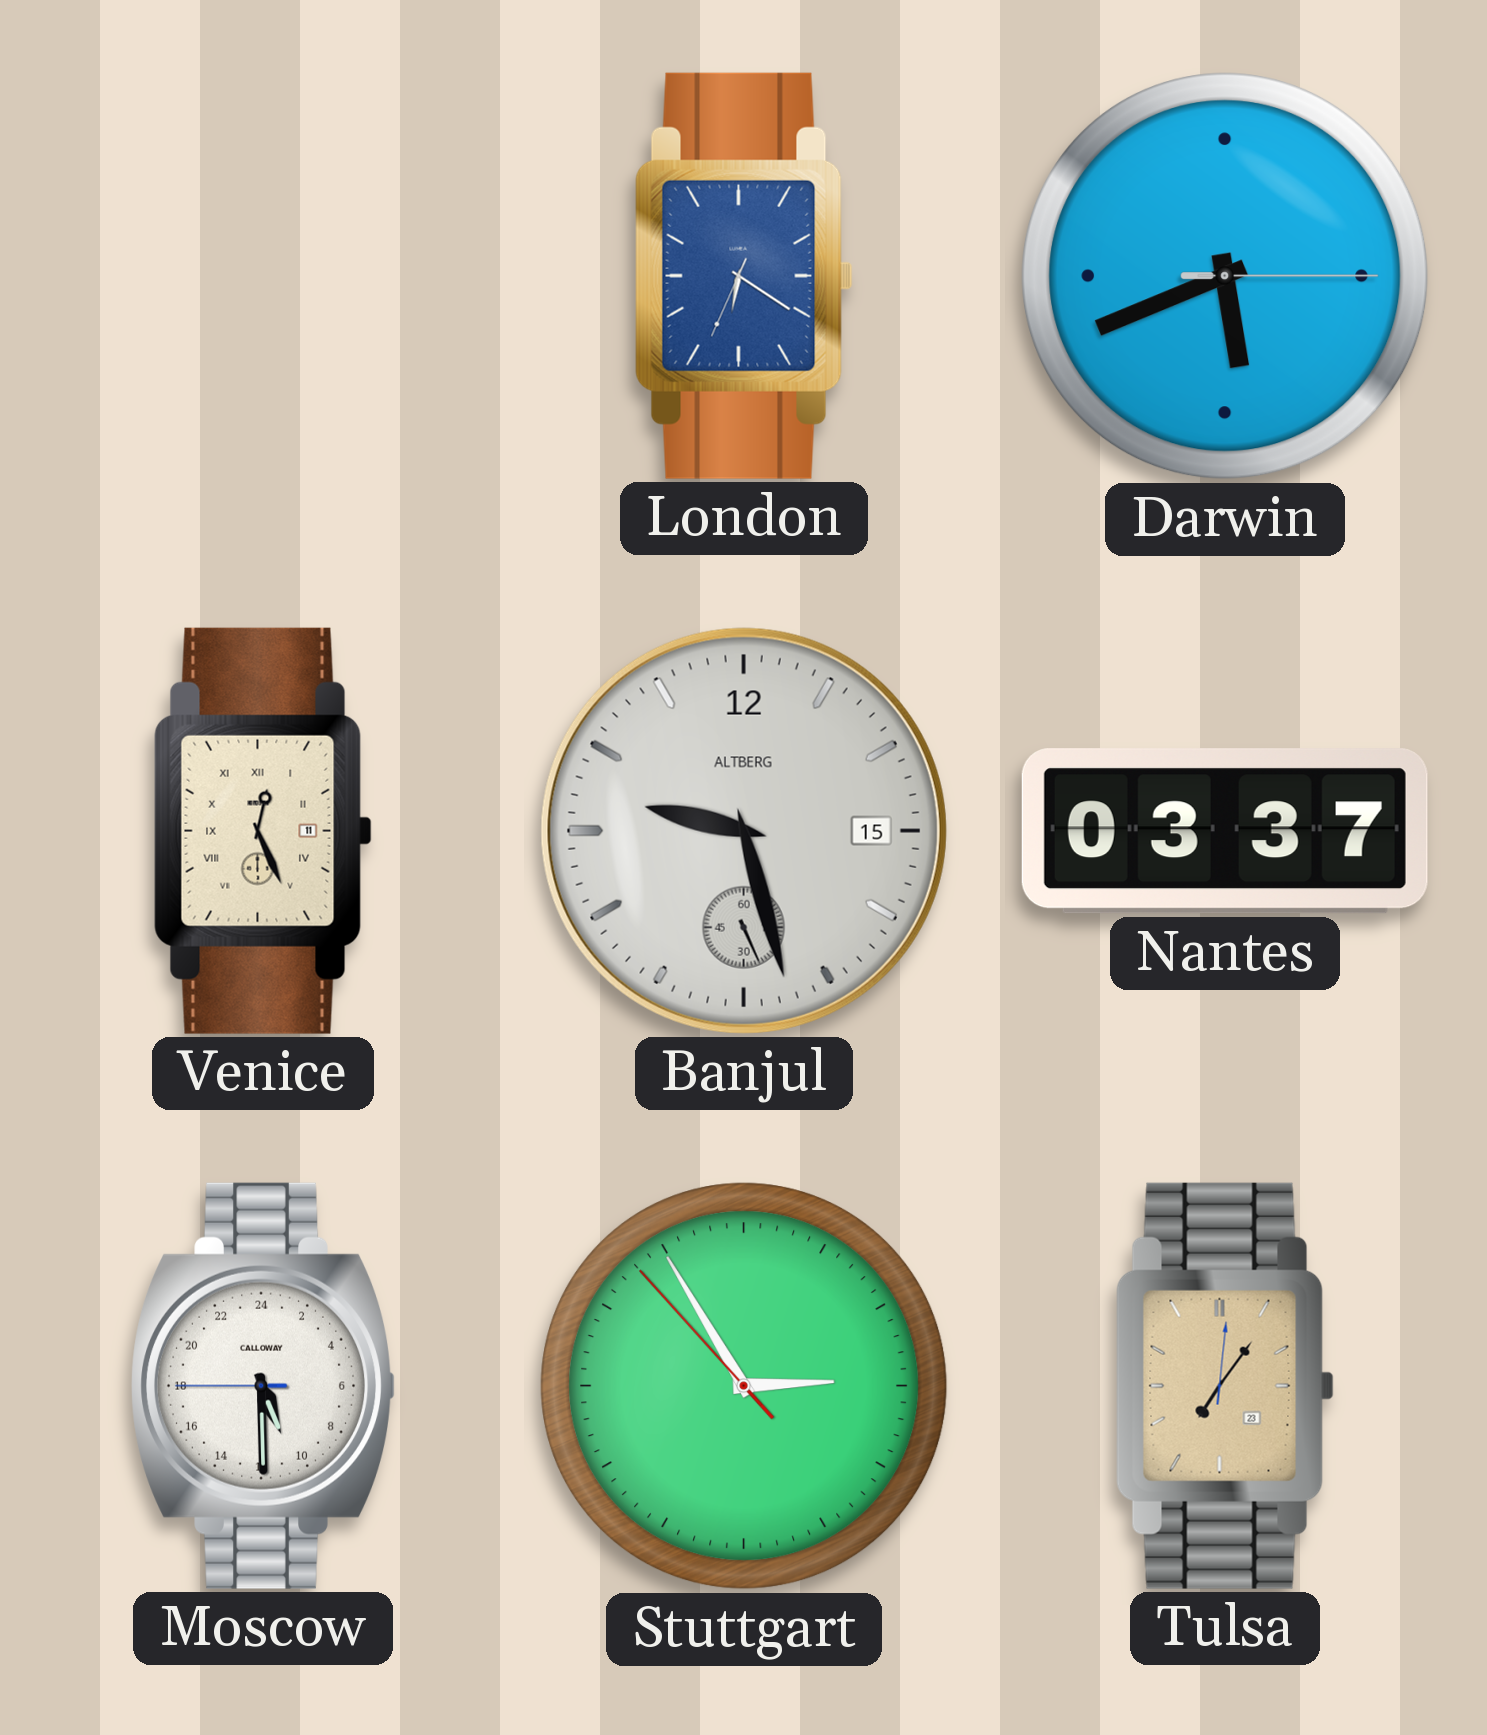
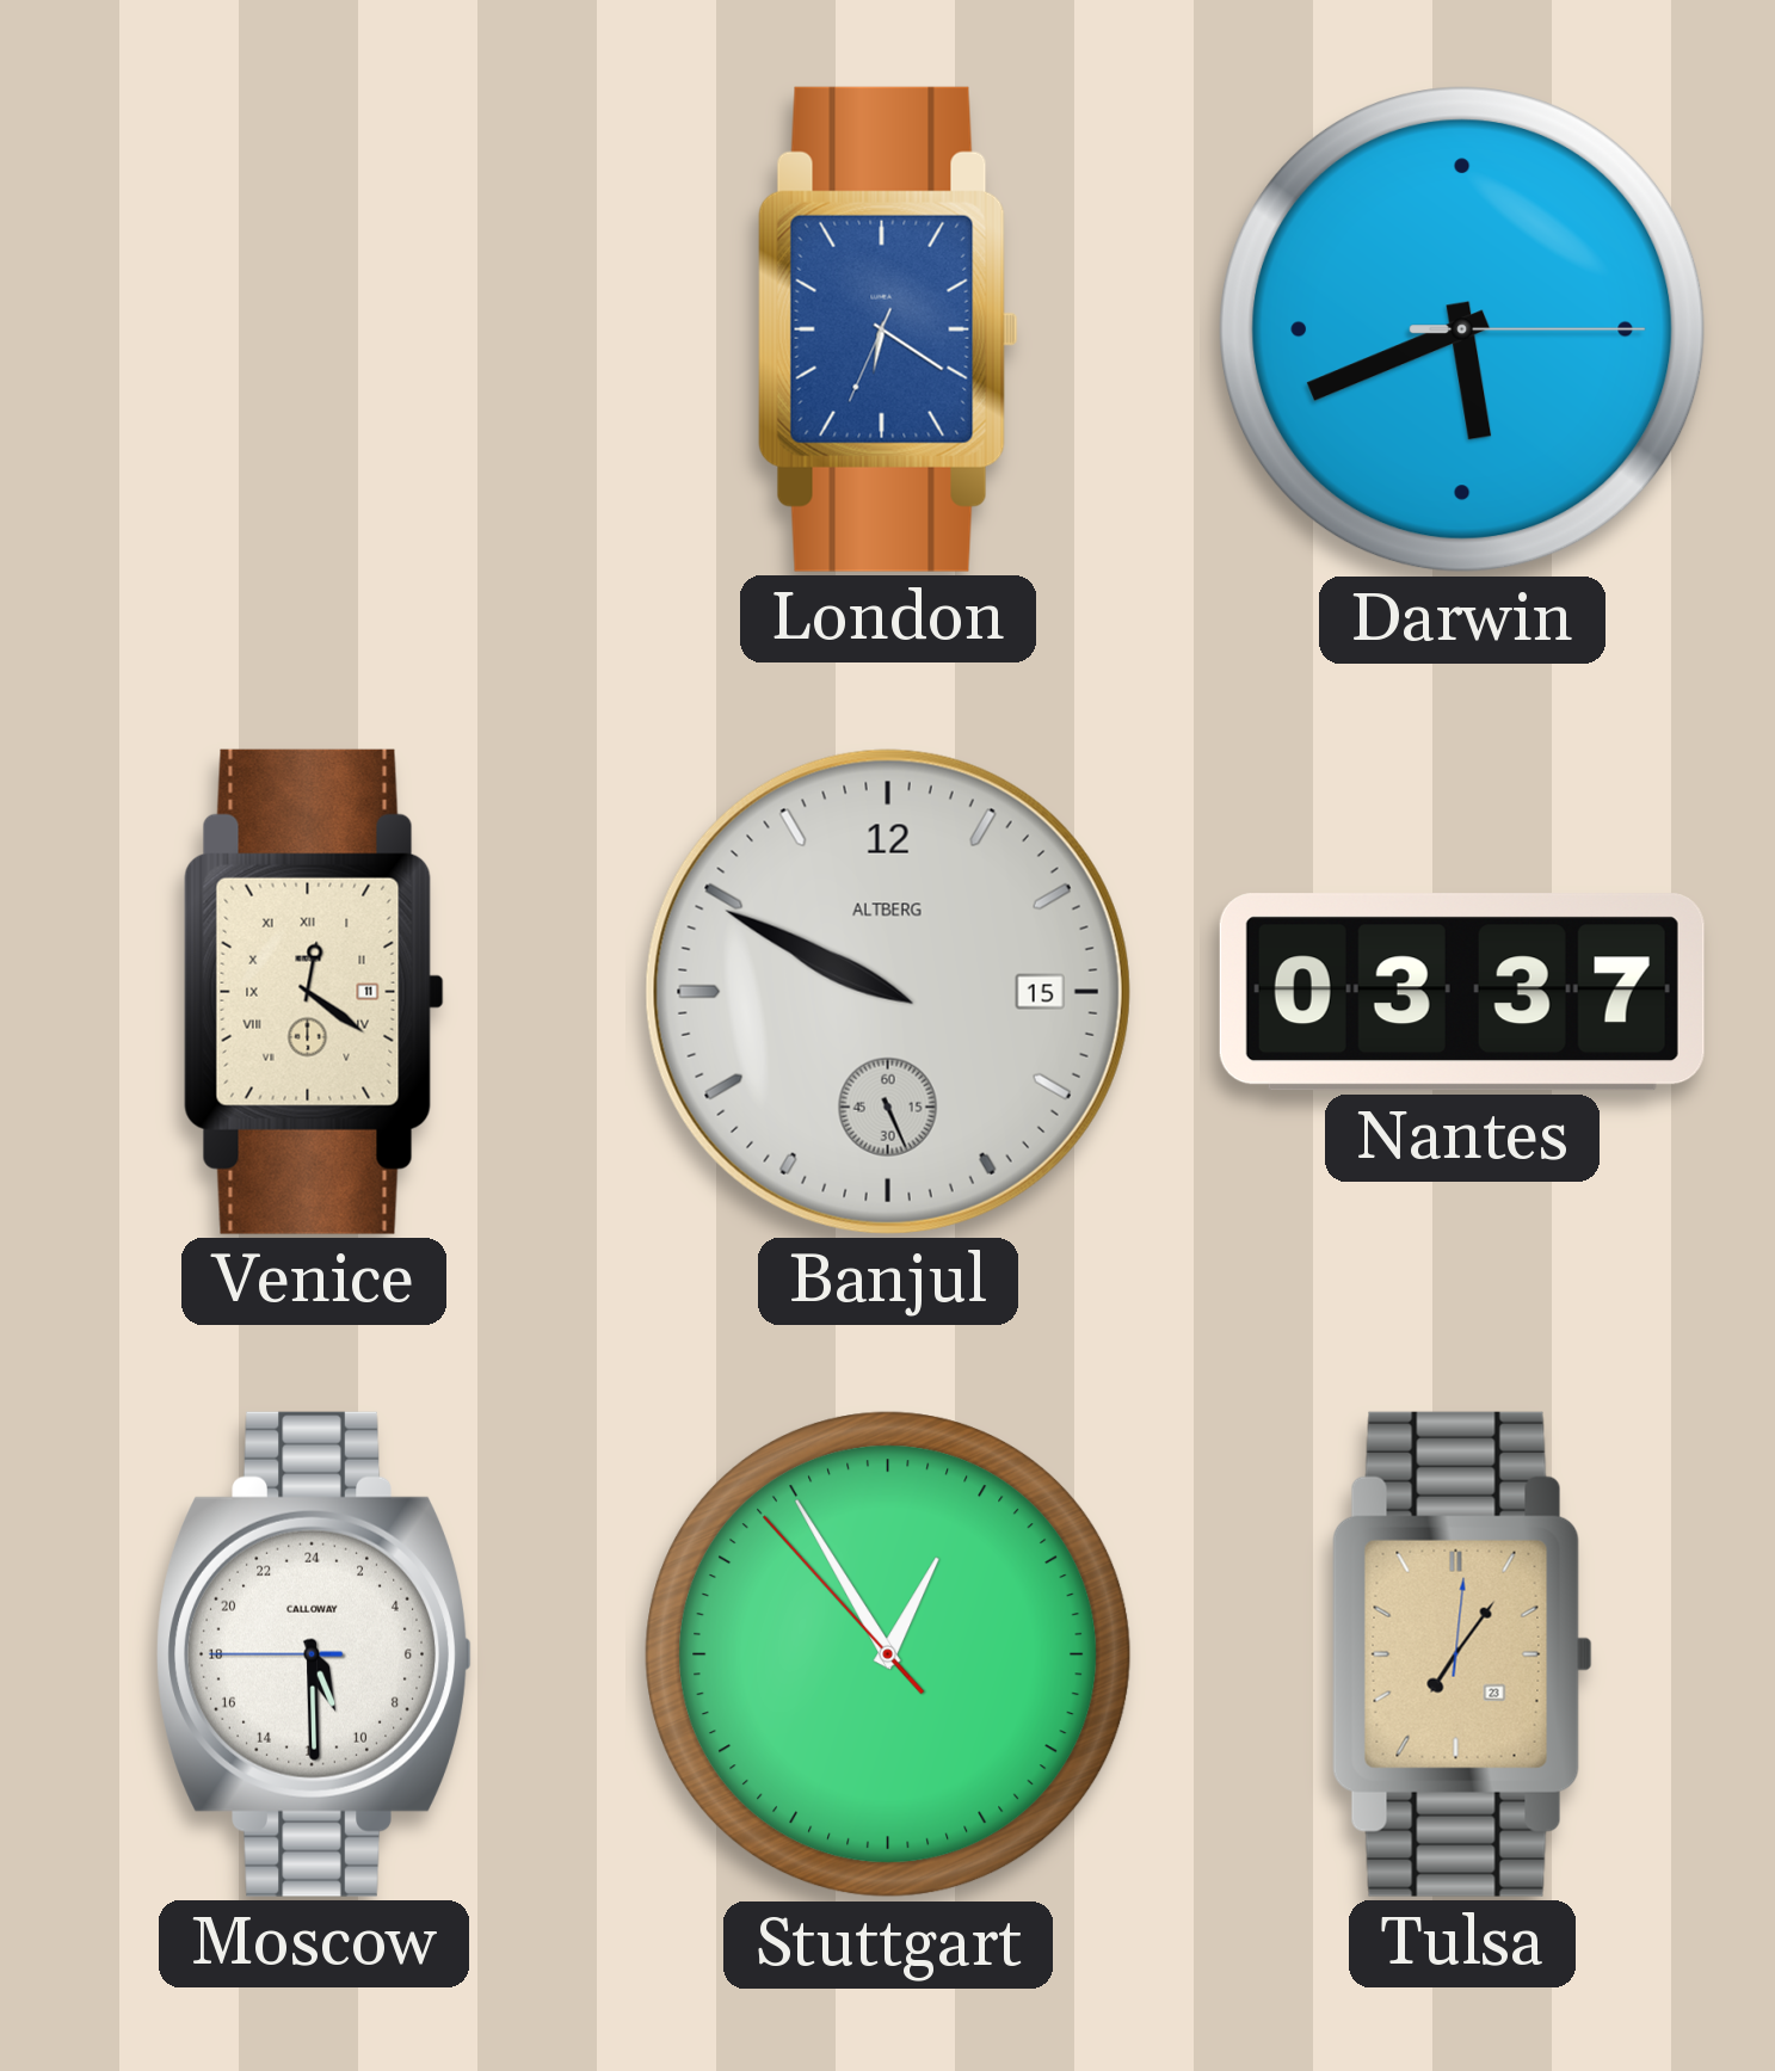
Venice: 12:26 -> 12:21 (314, 992)
Banjul: 9:27 -> 9:49 (888, 992)
Stuttgart: 2:54 -> 12:54 (889, 1656)
